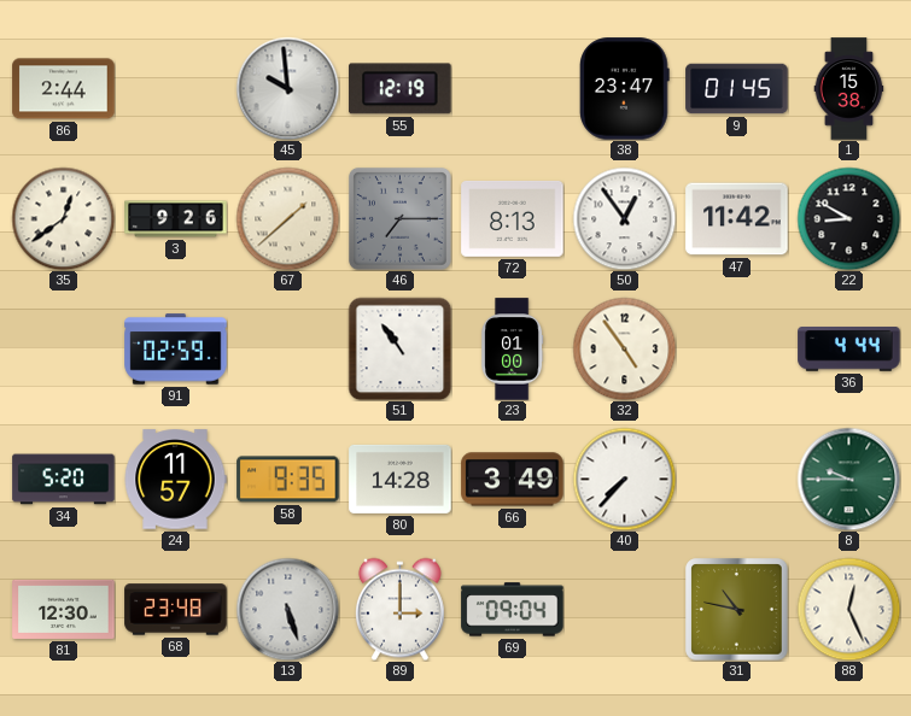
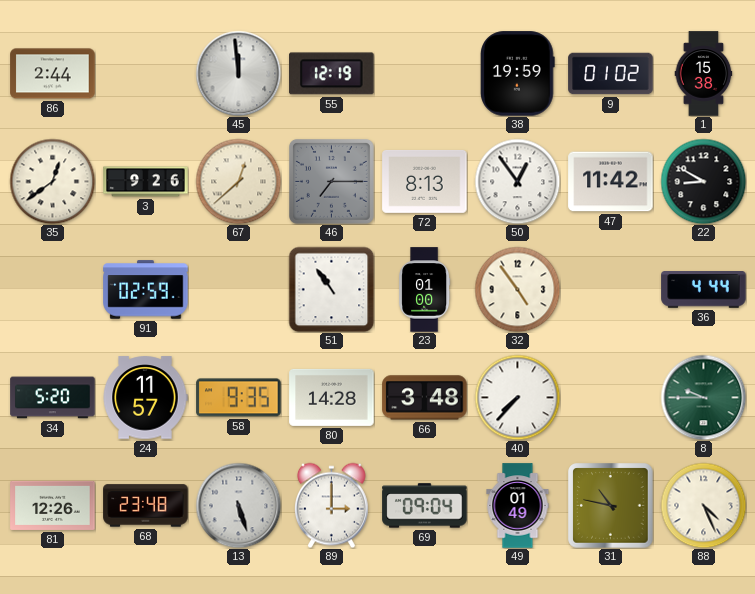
45: 9:59 -> 11:59 (238, 73)
38: 23:47 -> 19:59 (518, 74)
9: 01:45 -> 01:02 (611, 74)
67: 1:38 -> 12:38 (238, 181)
66: 3:49 -> 3:48 (425, 398)
81: 12:30 -> 12:26 (53, 505)
49: none -> 01:49 (518, 506)
88: 12:26 -> 4:26 (703, 505)
